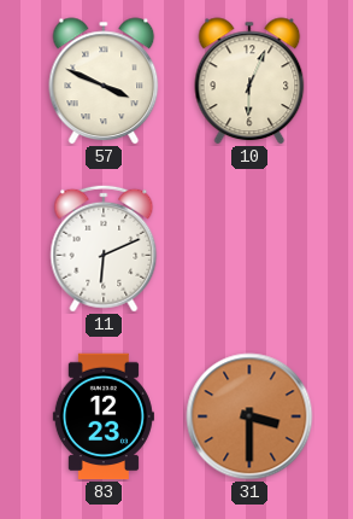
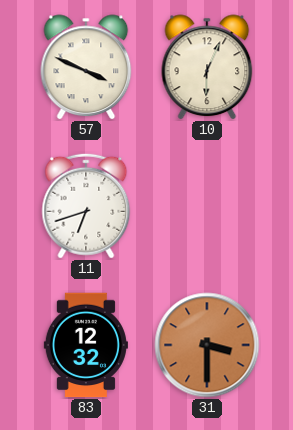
11: 6:11 -> 6:42 (86, 206)
83: 12:23 -> 12:32 (86, 345)
